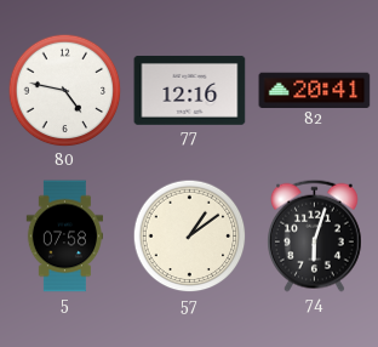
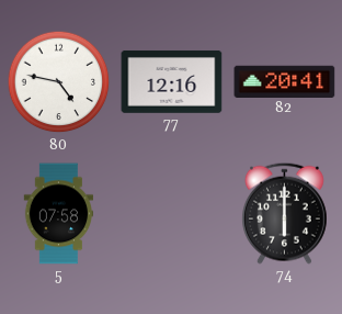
57: 1:09 -> none (190, 237)
74: 6:03 -> 6:00 (285, 213)
